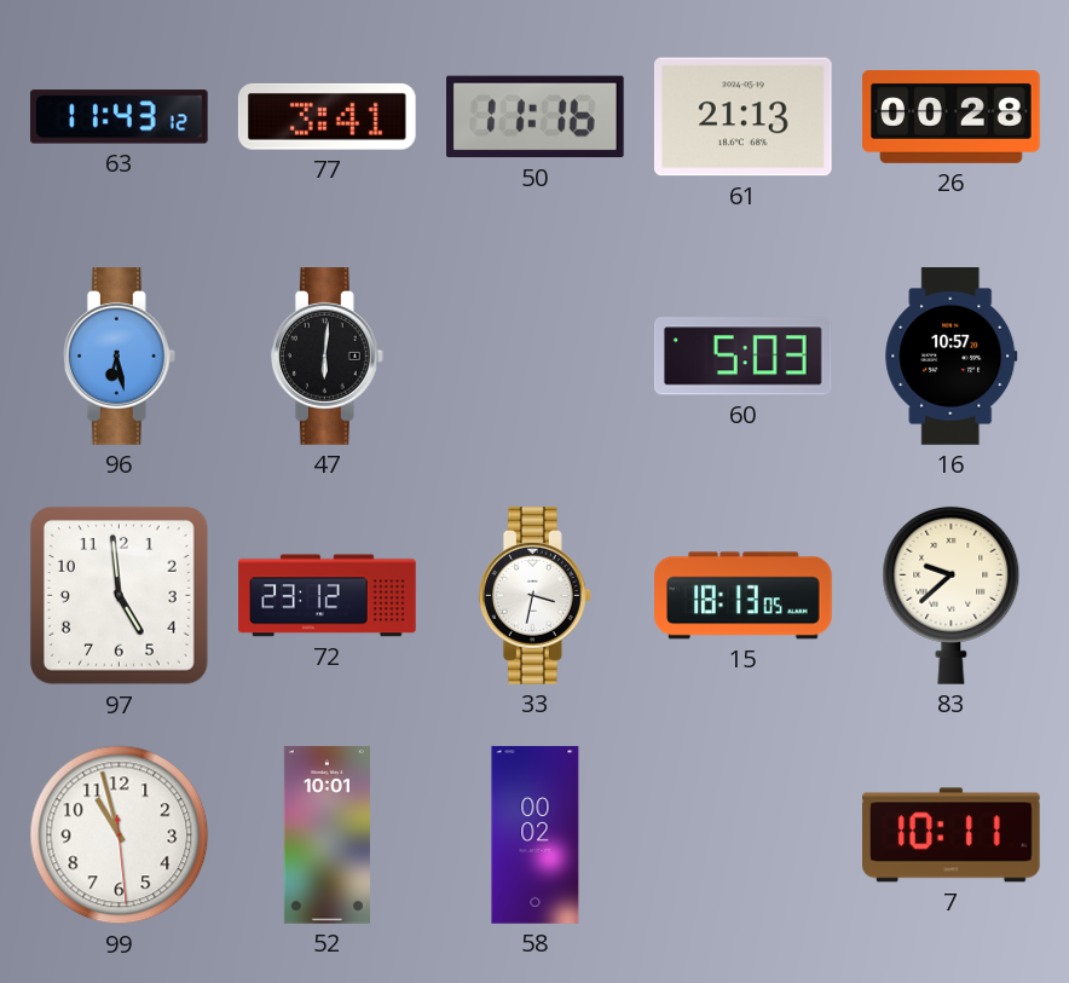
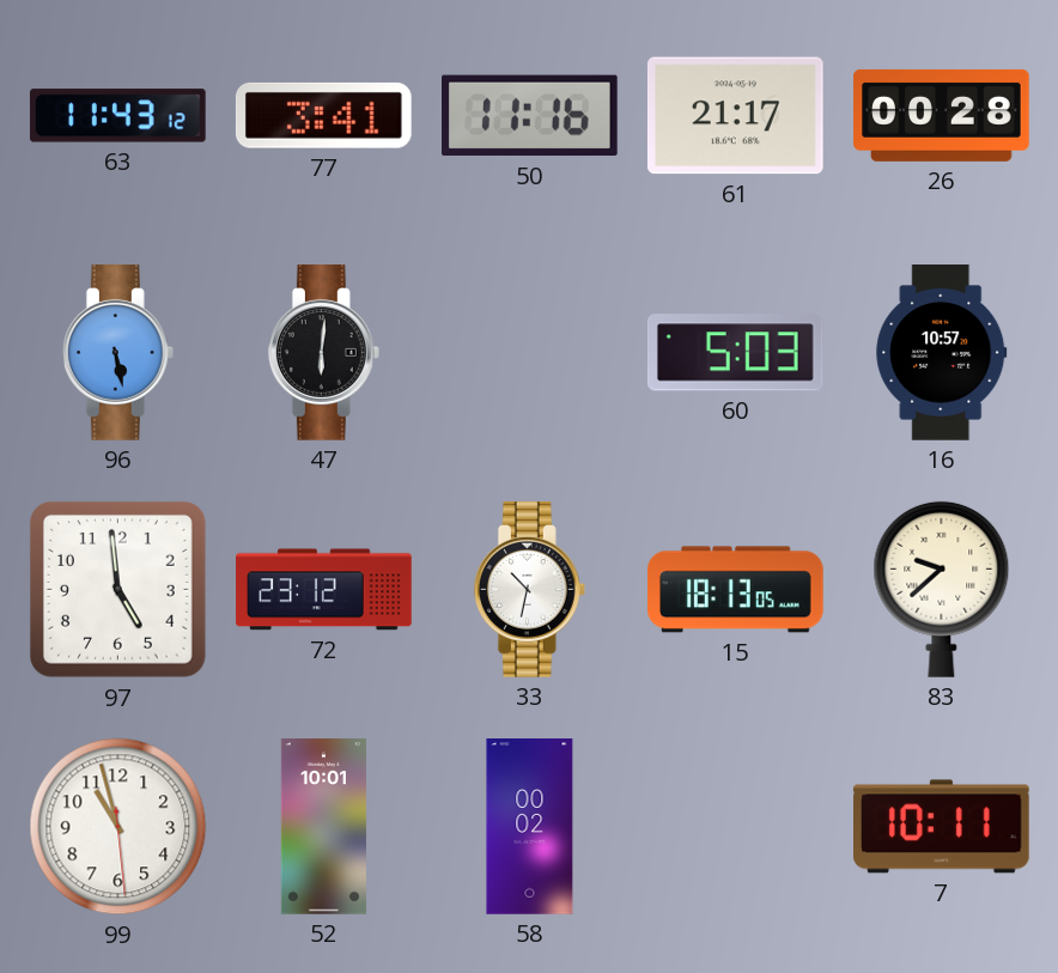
61: 21:13 -> 21:17 (735, 116)
96: 6:28 -> 5:28 (117, 353)
33: 3:32 -> 10:32 (529, 590)
